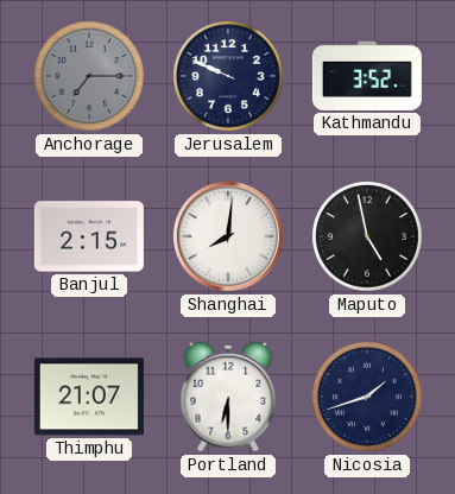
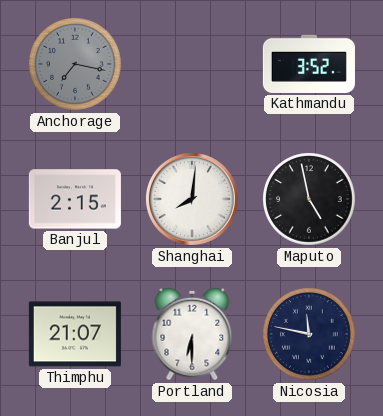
Anchorage: 7:15 -> 7:17 (76, 65)
Jerusalem: 9:49 -> none (229, 77)
Nicosia: 1:42 -> 11:47 (310, 335)
